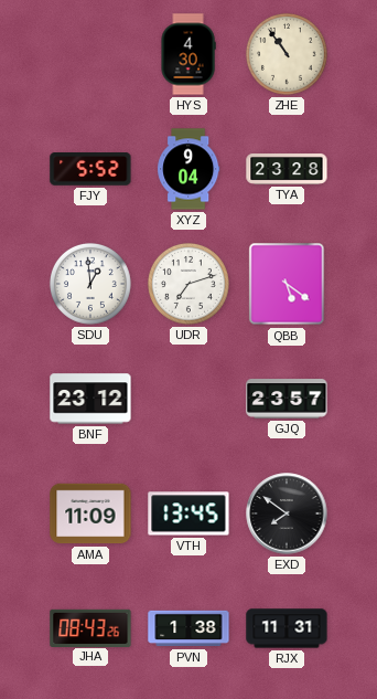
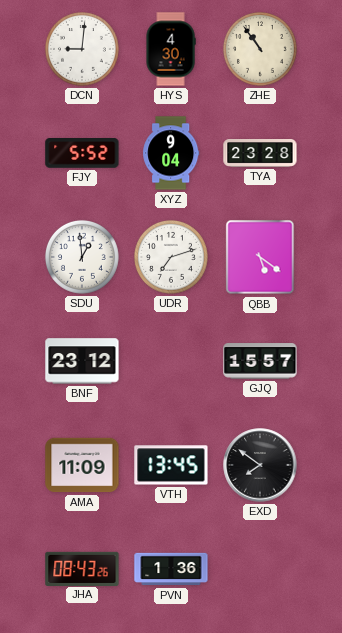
DCN: none -> 9:01 (82, 49)
GJQ: 23:57 -> 15:57 (260, 361)
PVN: 1:38 -> 1:36 (171, 569)
RJX: 11:31 -> none (287, 628)
